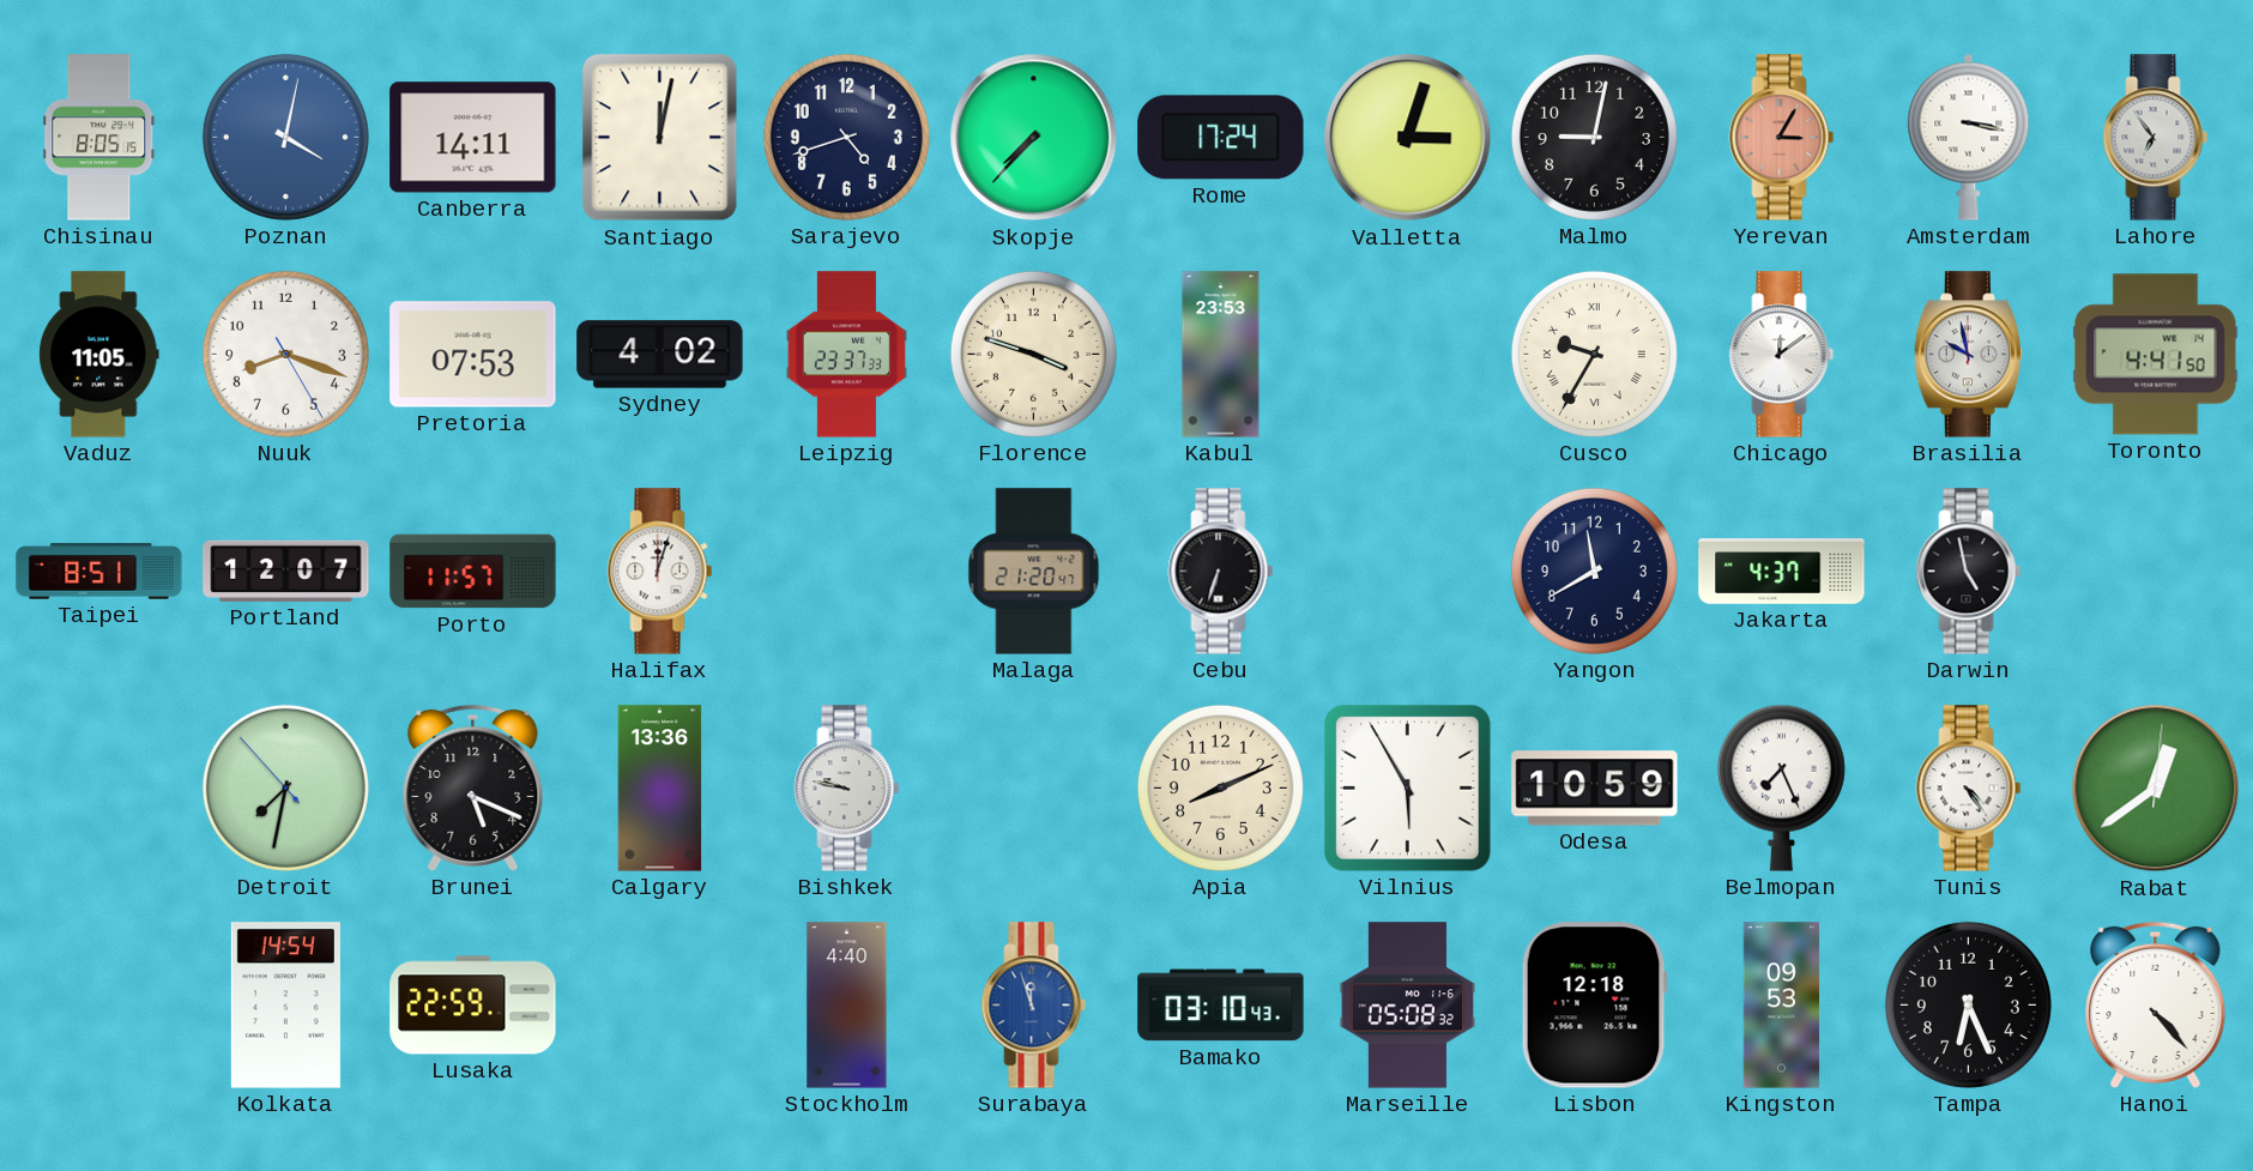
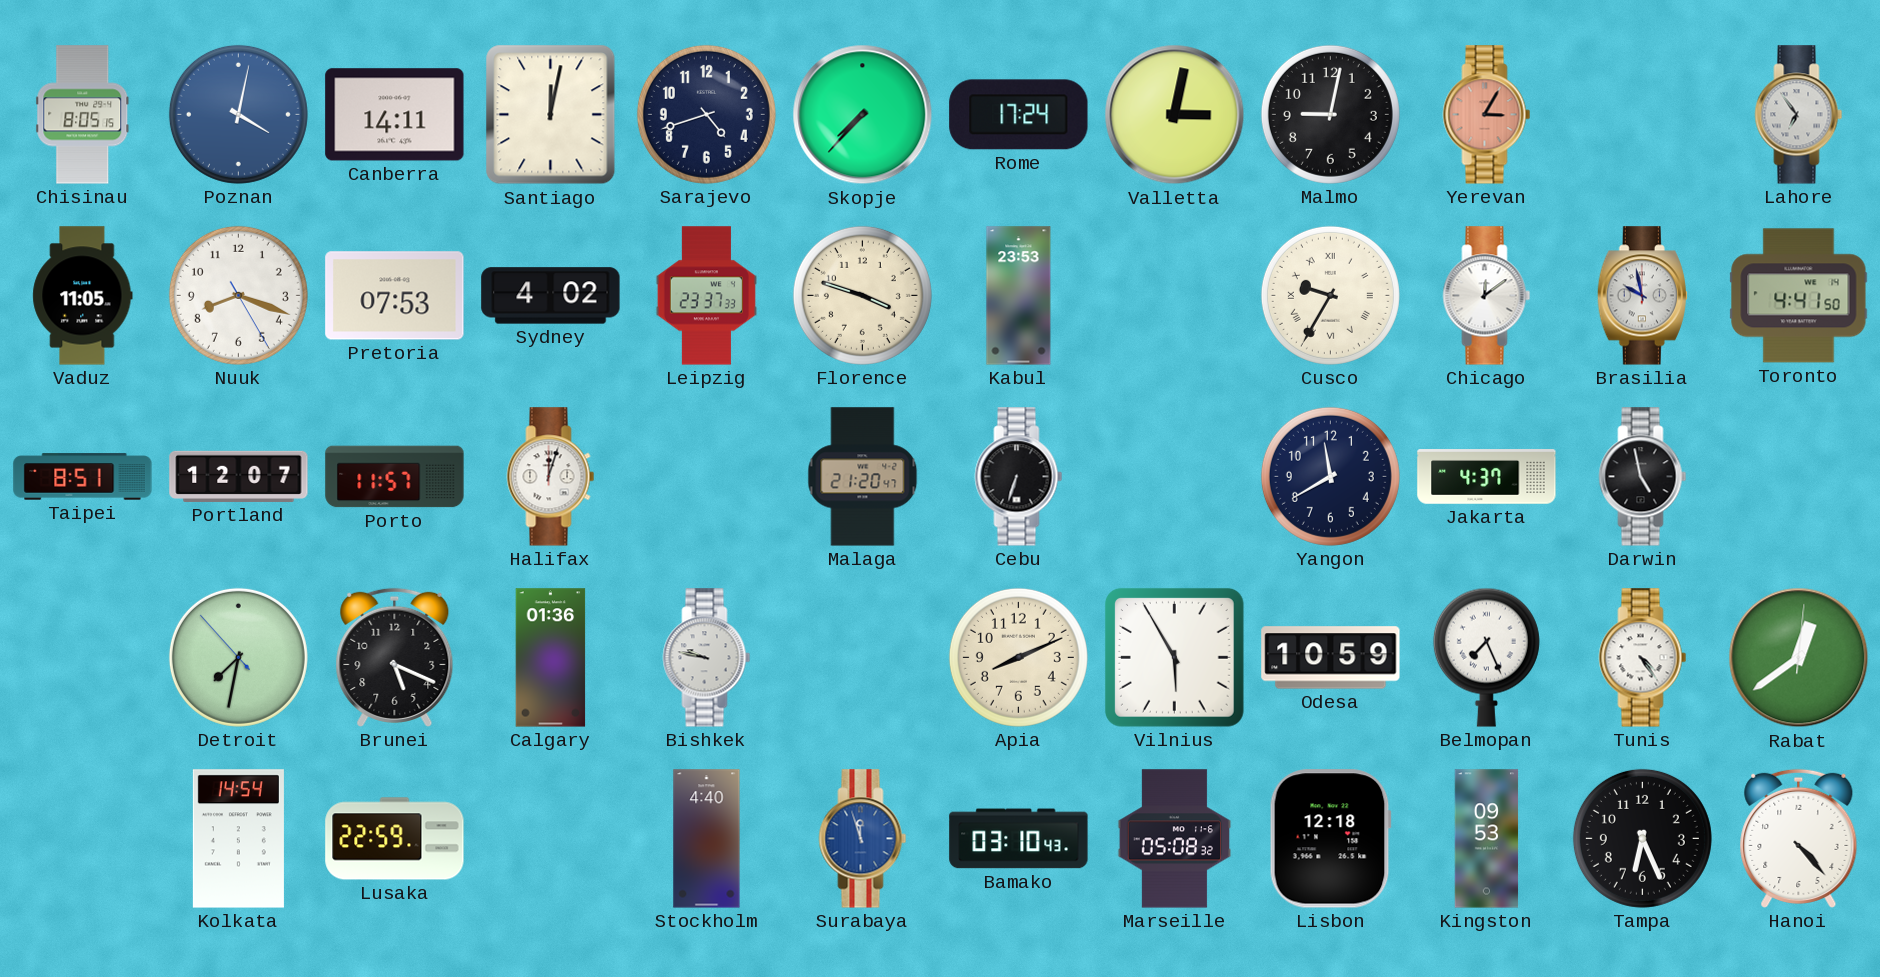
Valletta: 3:03 -> 3:02 (1175, 115)
Amsterdam: 3:17 -> none (1969, 137)
Calgary: 13:36 -> 01:36 (551, 658)
